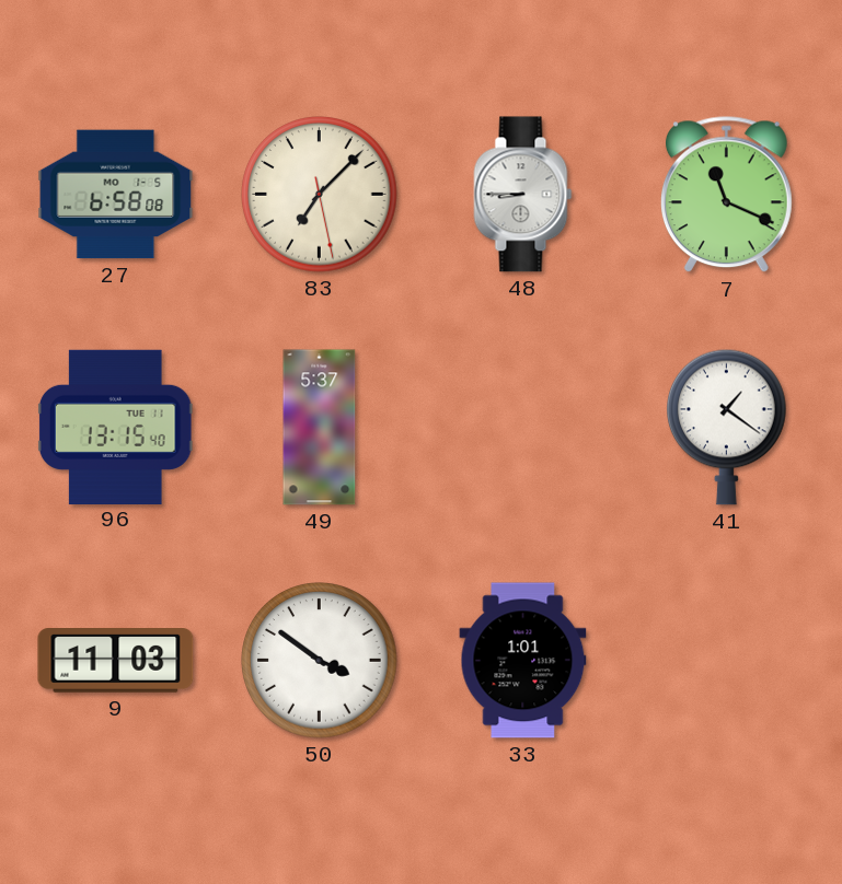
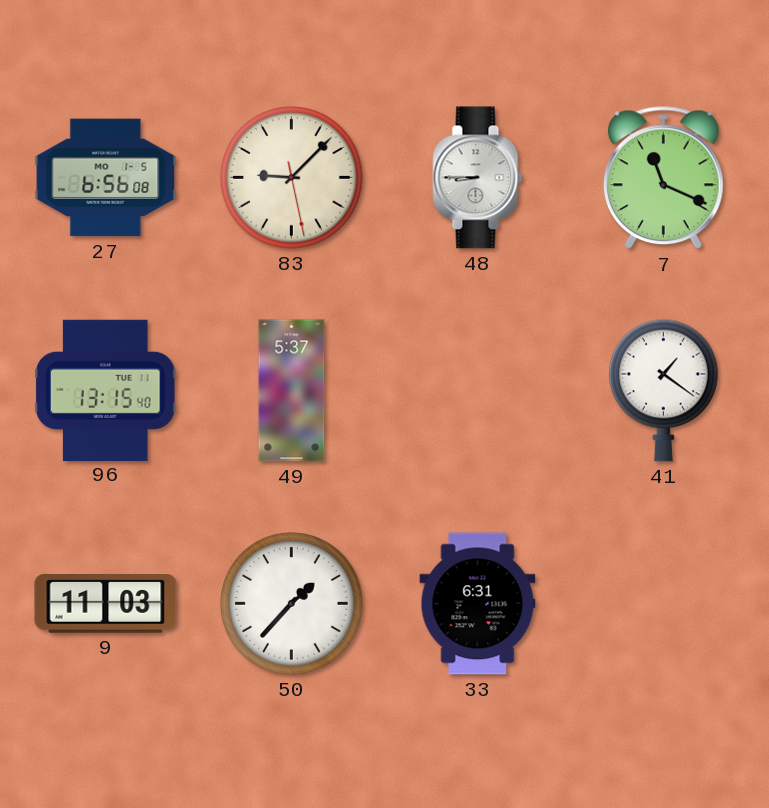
27: 6:58 -> 6:56 (106, 178)
83: 7:07 -> 9:07 (292, 178)
50: 3:51 -> 1:37 (292, 604)
33: 1:01 -> 6:31 (478, 604)
